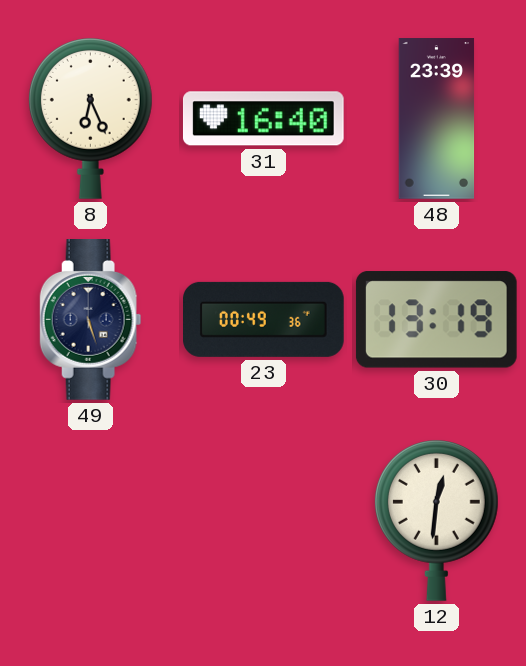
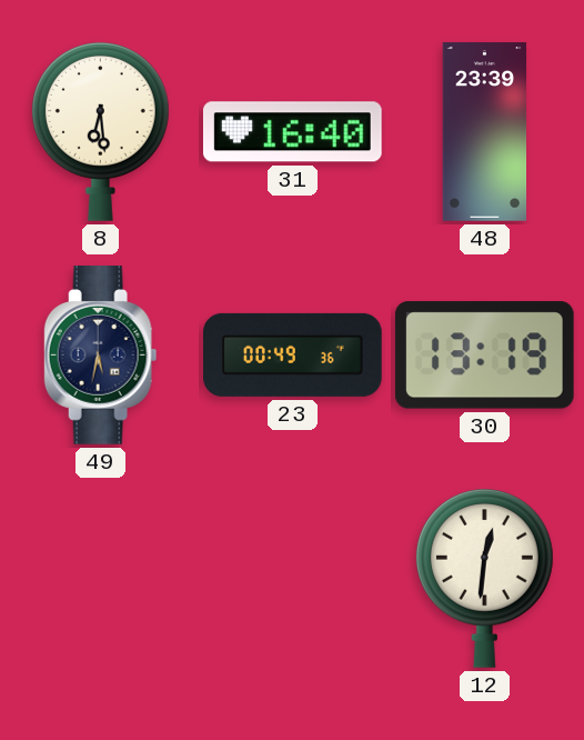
8: 6:26 -> 6:29 (100, 131)
49: 5:27 -> 5:32 (101, 356)
